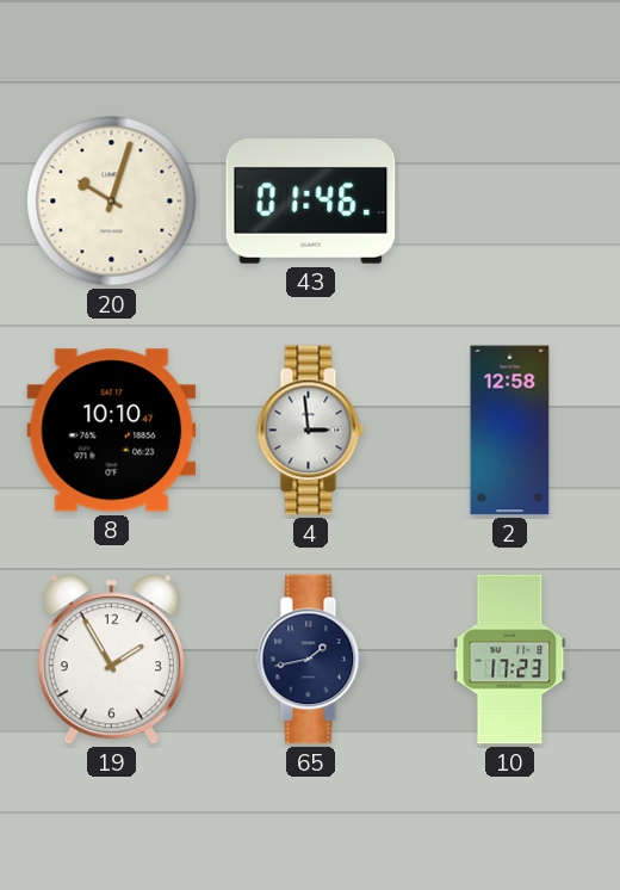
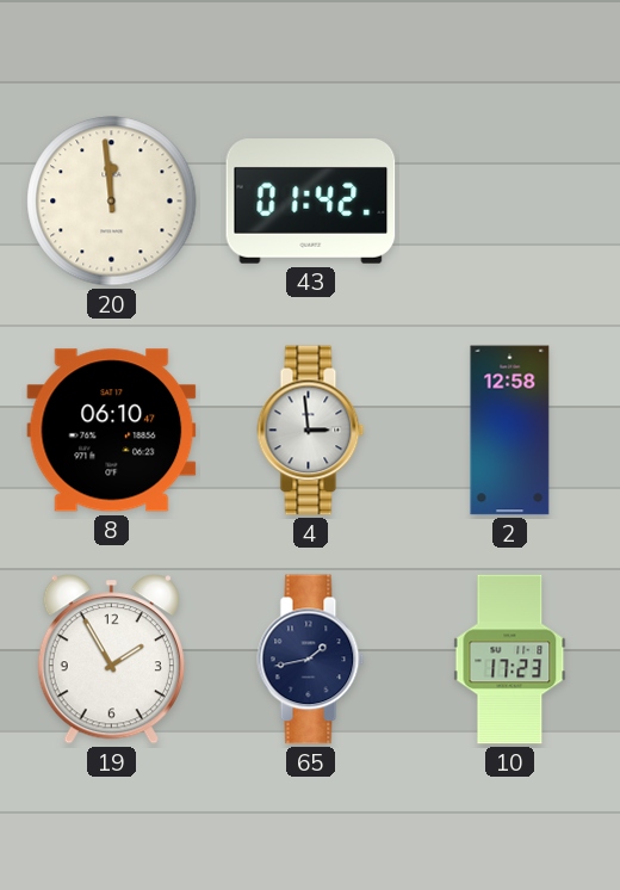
20: 10:03 -> 11:59 (112, 202)
43: 01:46 -> 01:42 (311, 202)
8: 10:10 -> 06:10 (112, 431)
